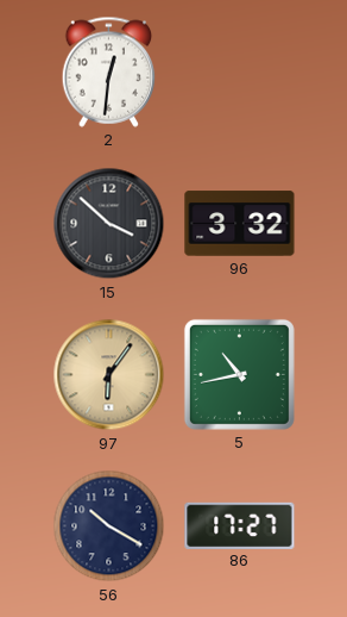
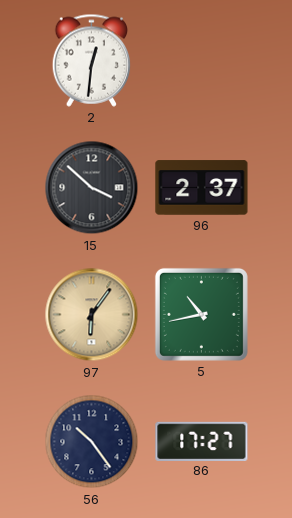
96: 3:32 -> 2:37 (202, 188)
56: 10:20 -> 10:24 (92, 442)
